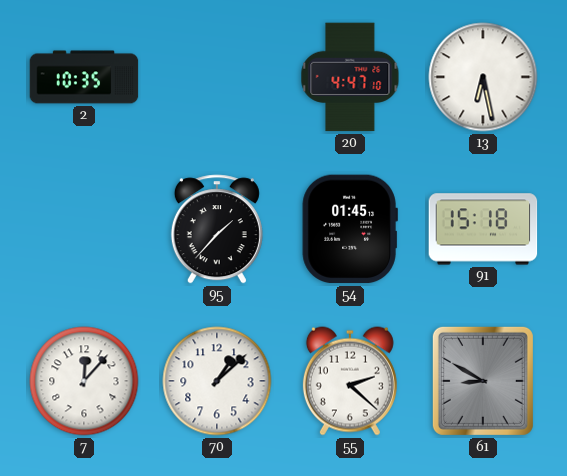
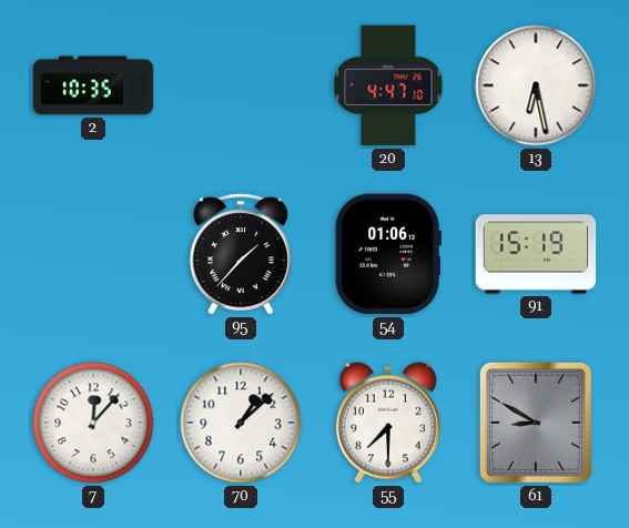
54: 01:45 -> 01:06 (388, 254)
91: 15:18 -> 15:19 (536, 254)
55: 2:22 -> 7:30 (388, 423)
